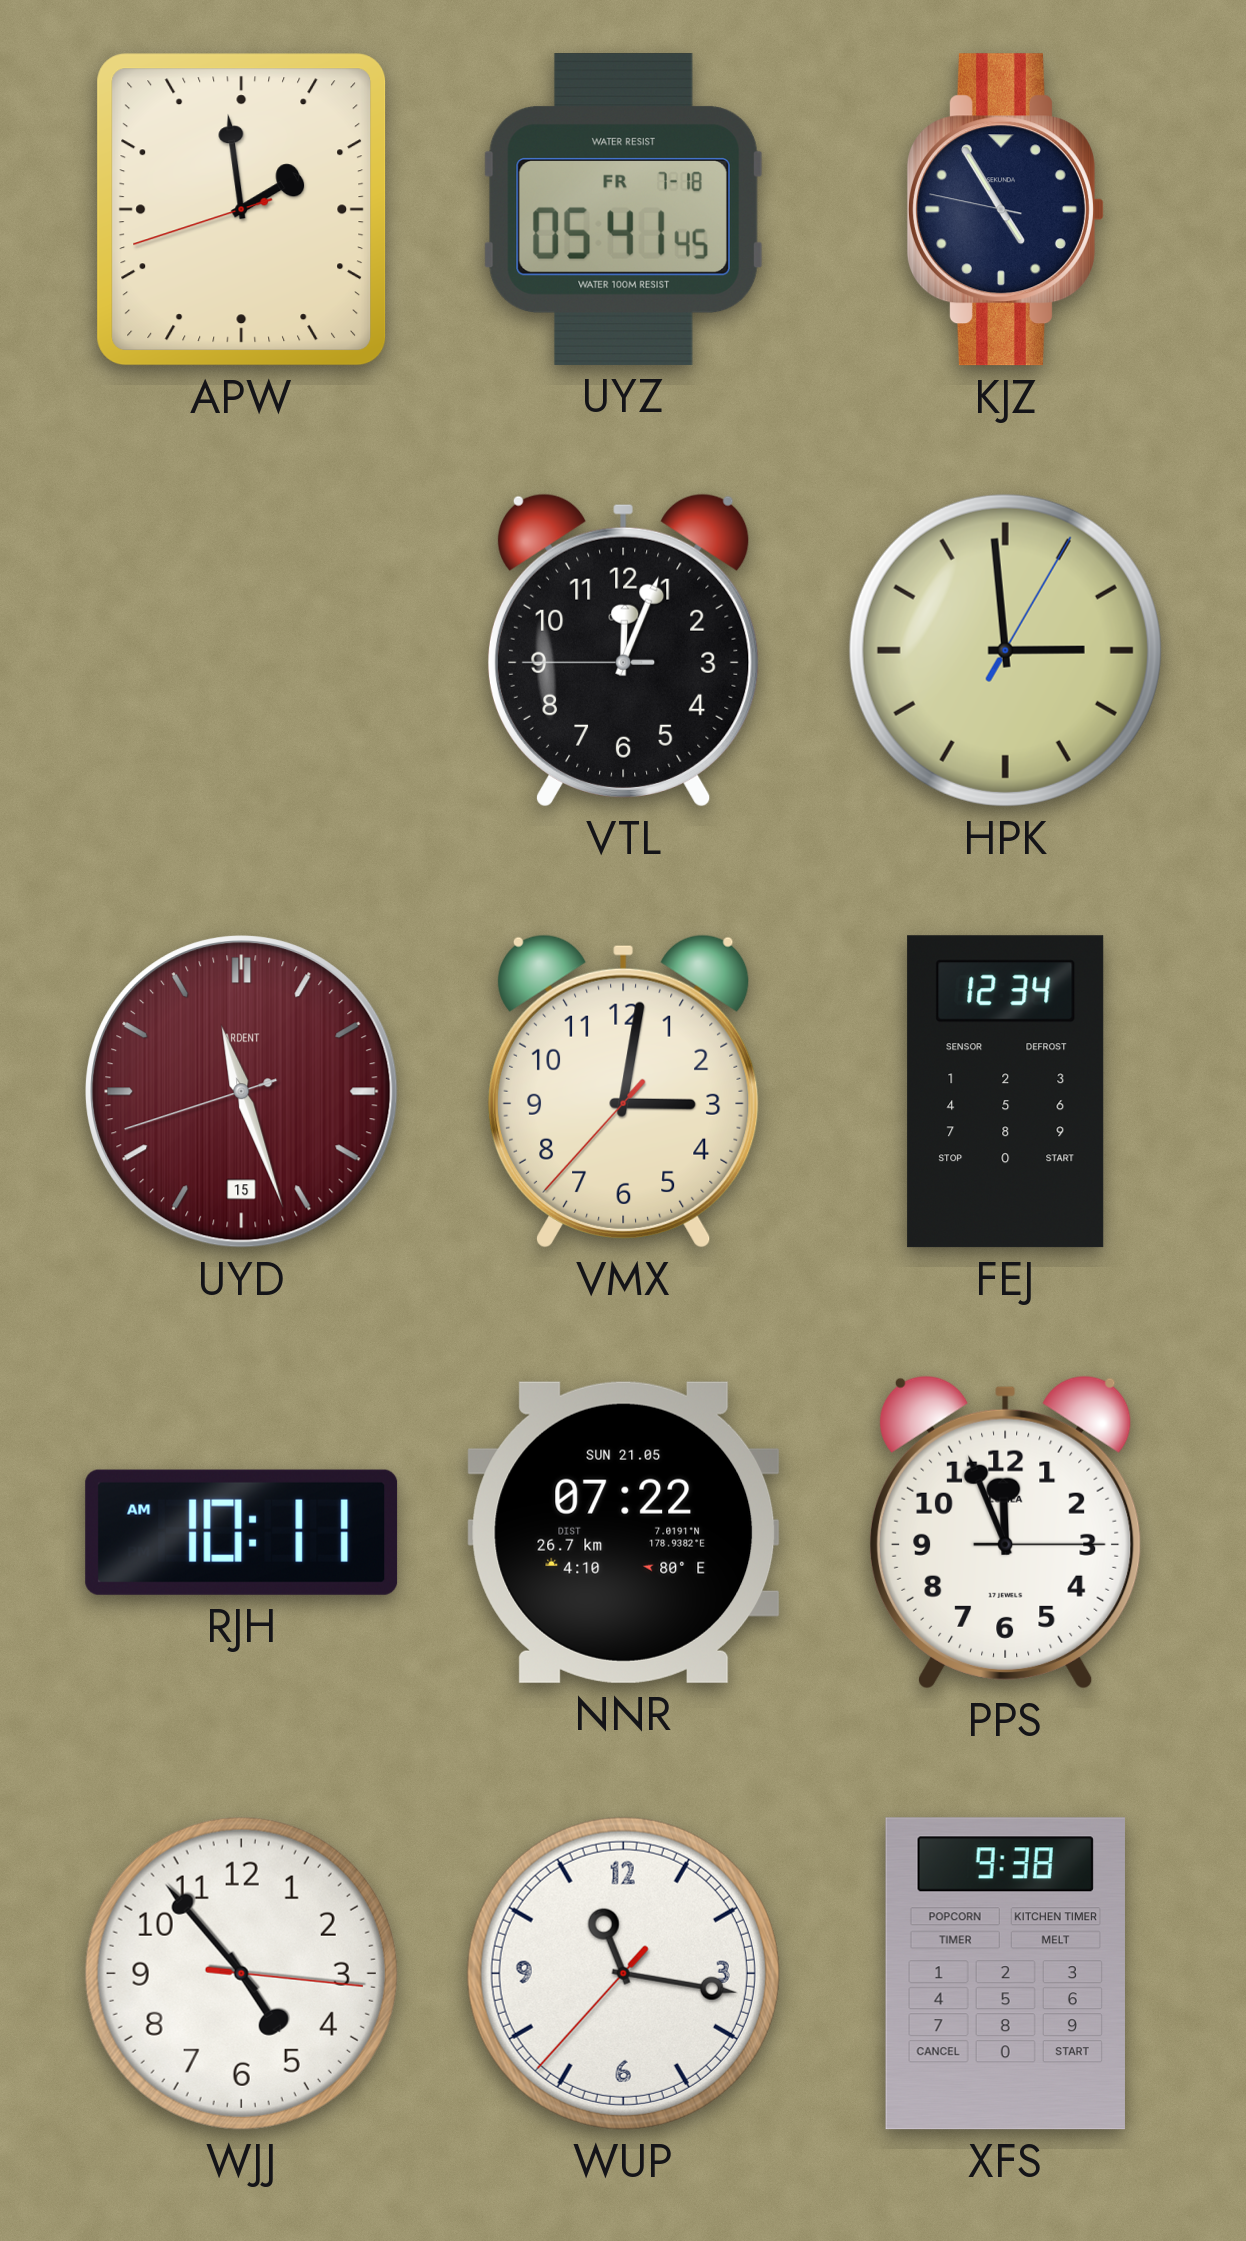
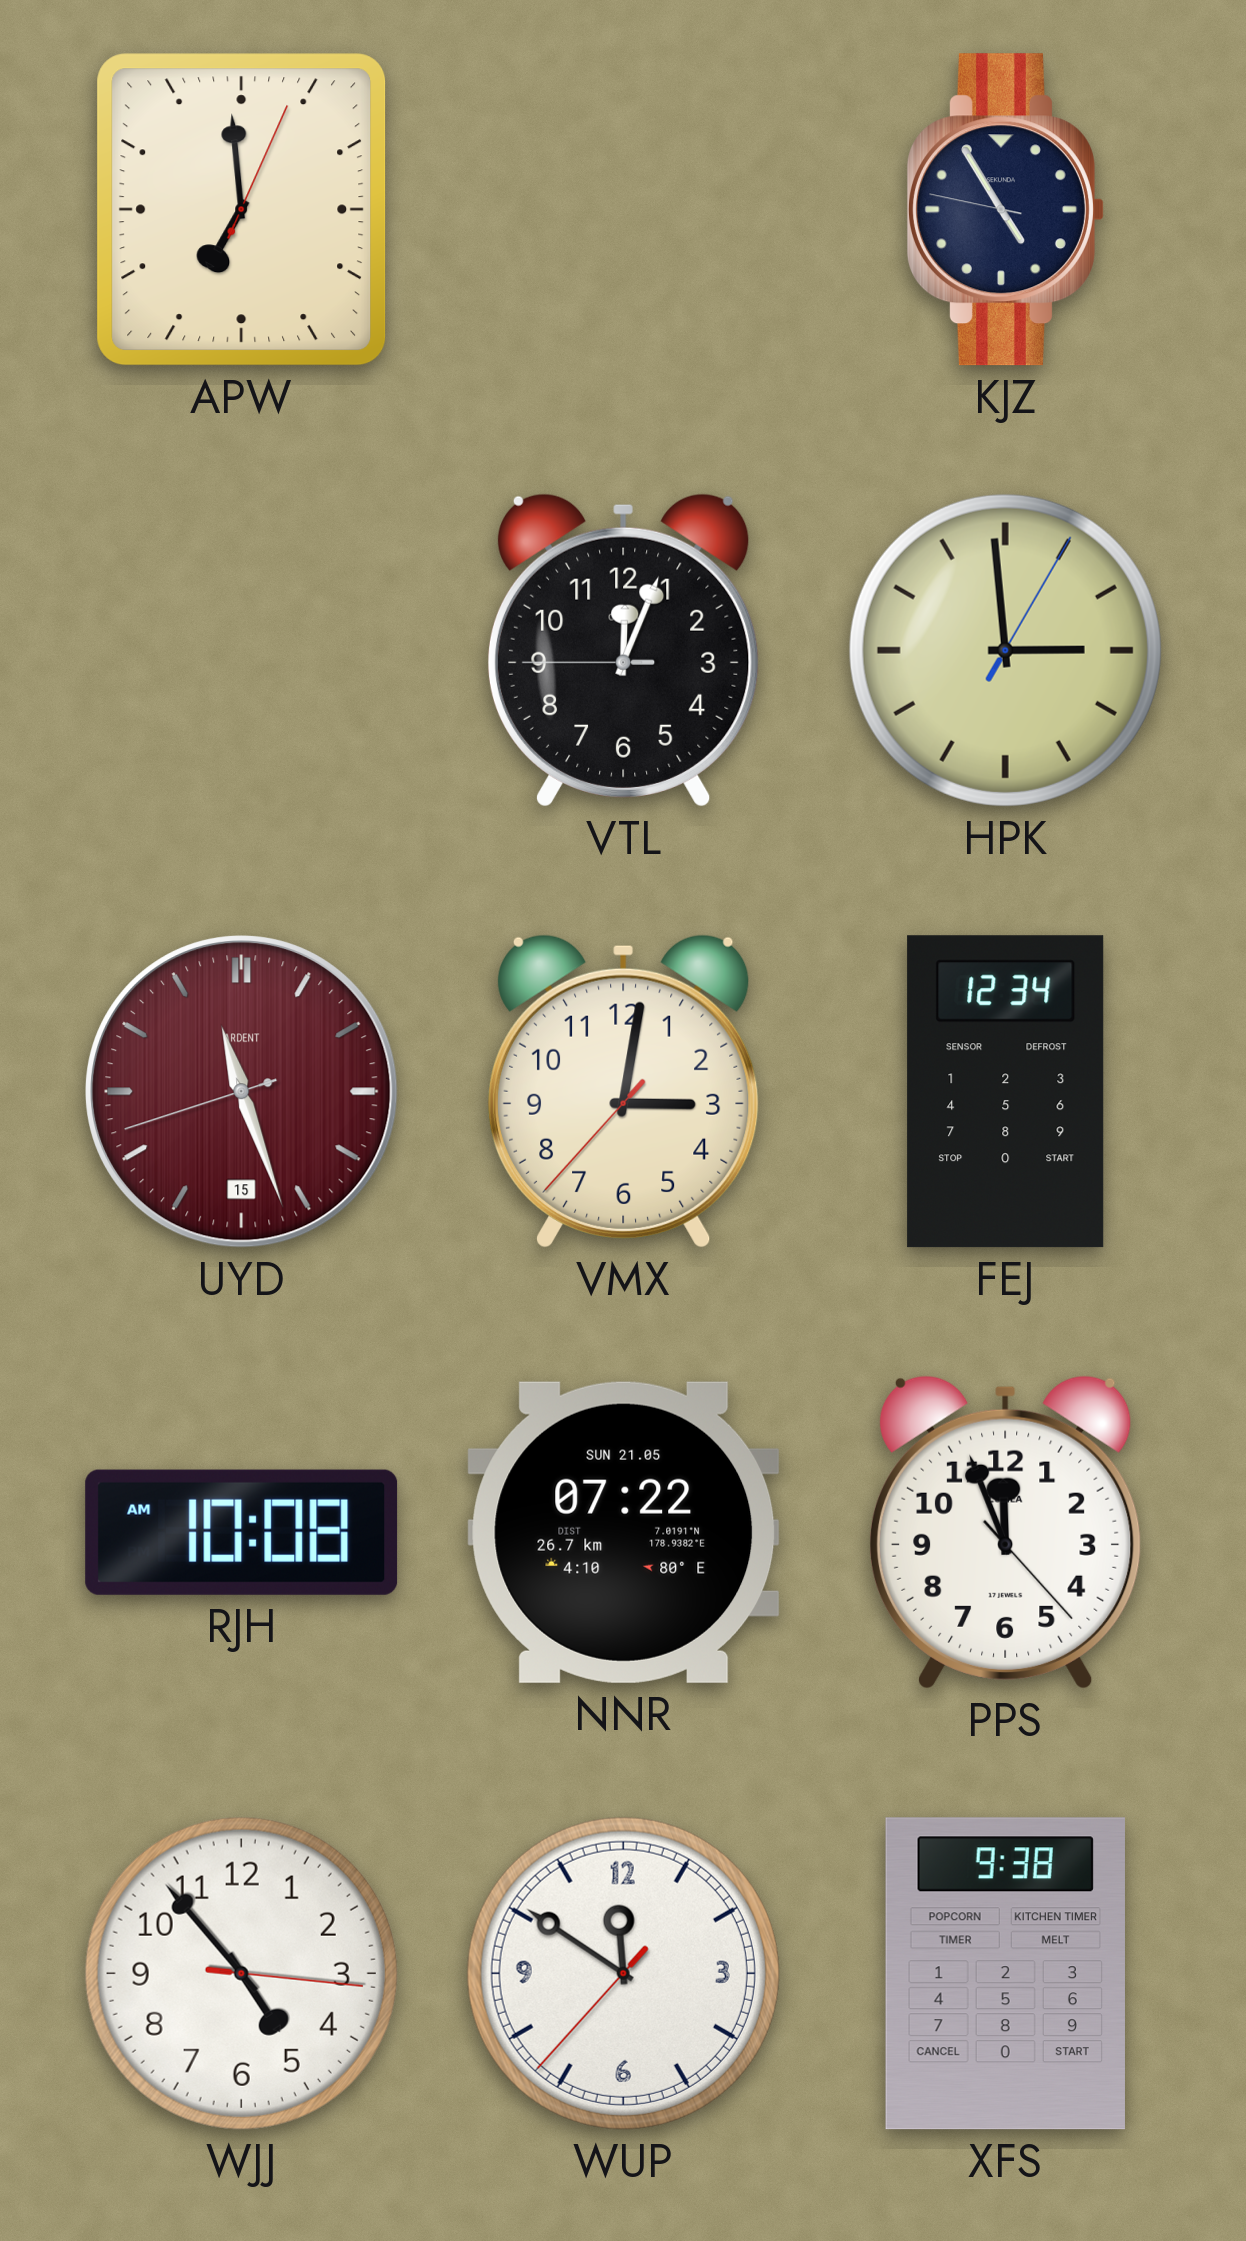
APW: 1:58 -> 6:59 (242, 210)
UYZ: 05:41 -> none (623, 209)
RJH: 10:11 -> 10:08 (242, 1532)
PPS: 11:56:15 -> 11:56:23 (1005, 1532)
WUP: 11:16 -> 11:50 (623, 1973)
